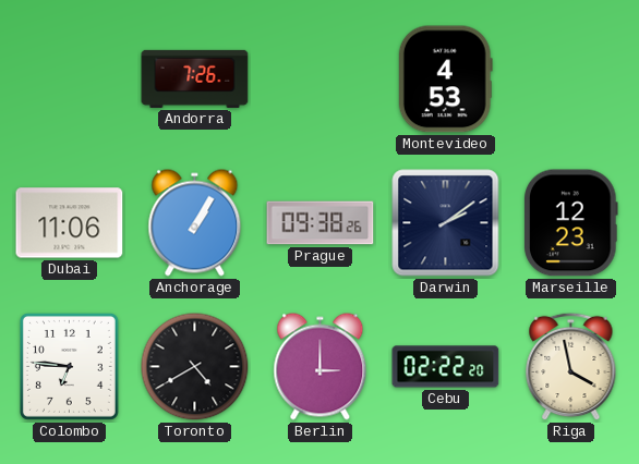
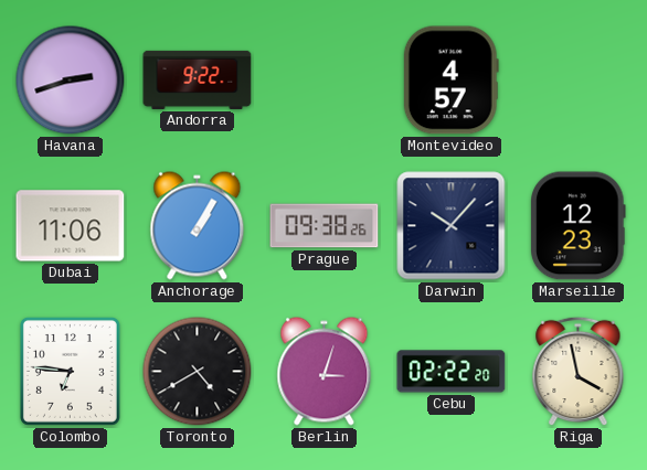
Havana: none -> 2:42 (71, 81)
Andorra: 7:26 -> 9:22 (198, 79)
Montevideo: 4:53 -> 4:57 (450, 81)
Darwin: 2:09 -> 10:07 (452, 226)
Berlin: 3:00 -> 3:03 (325, 372)
